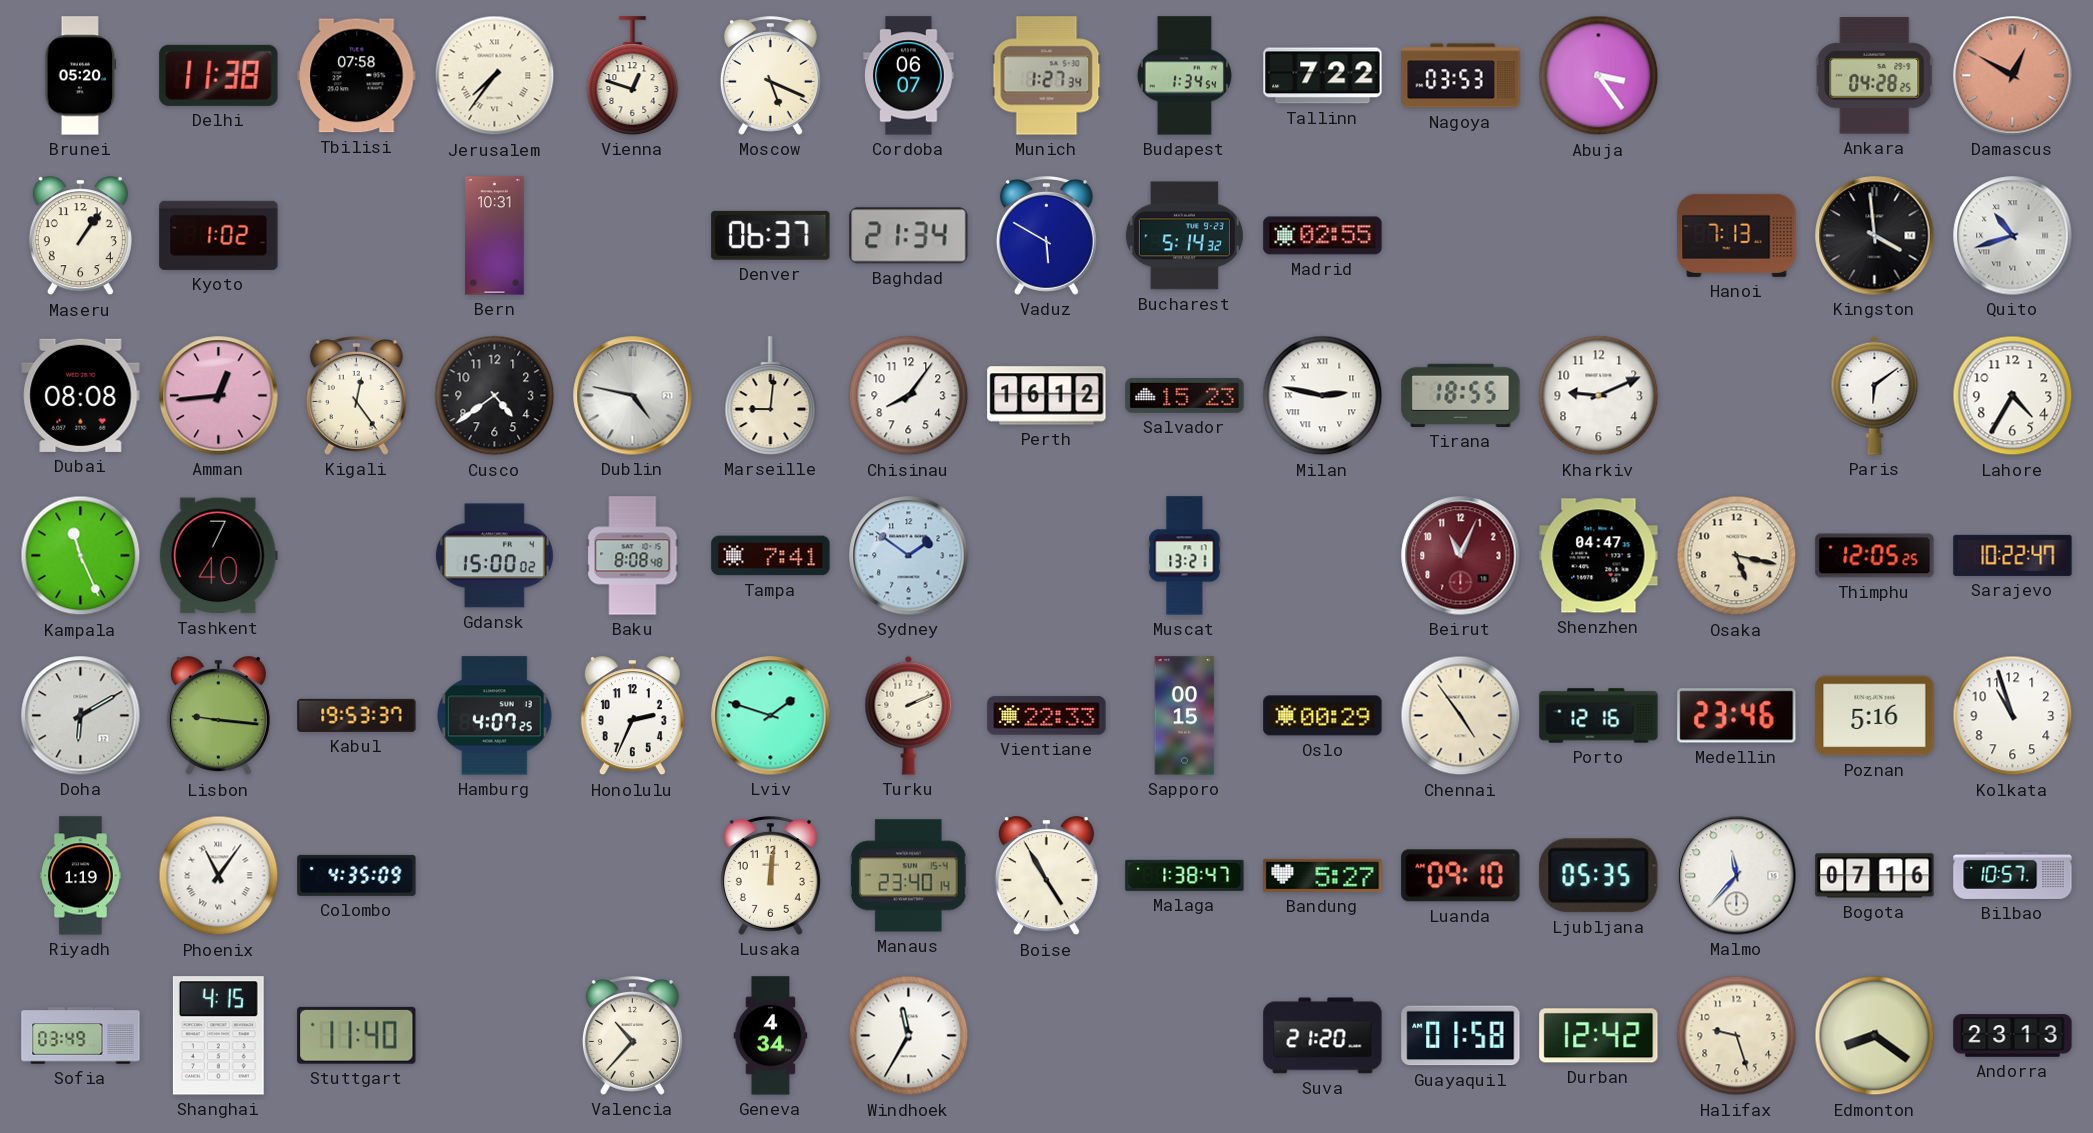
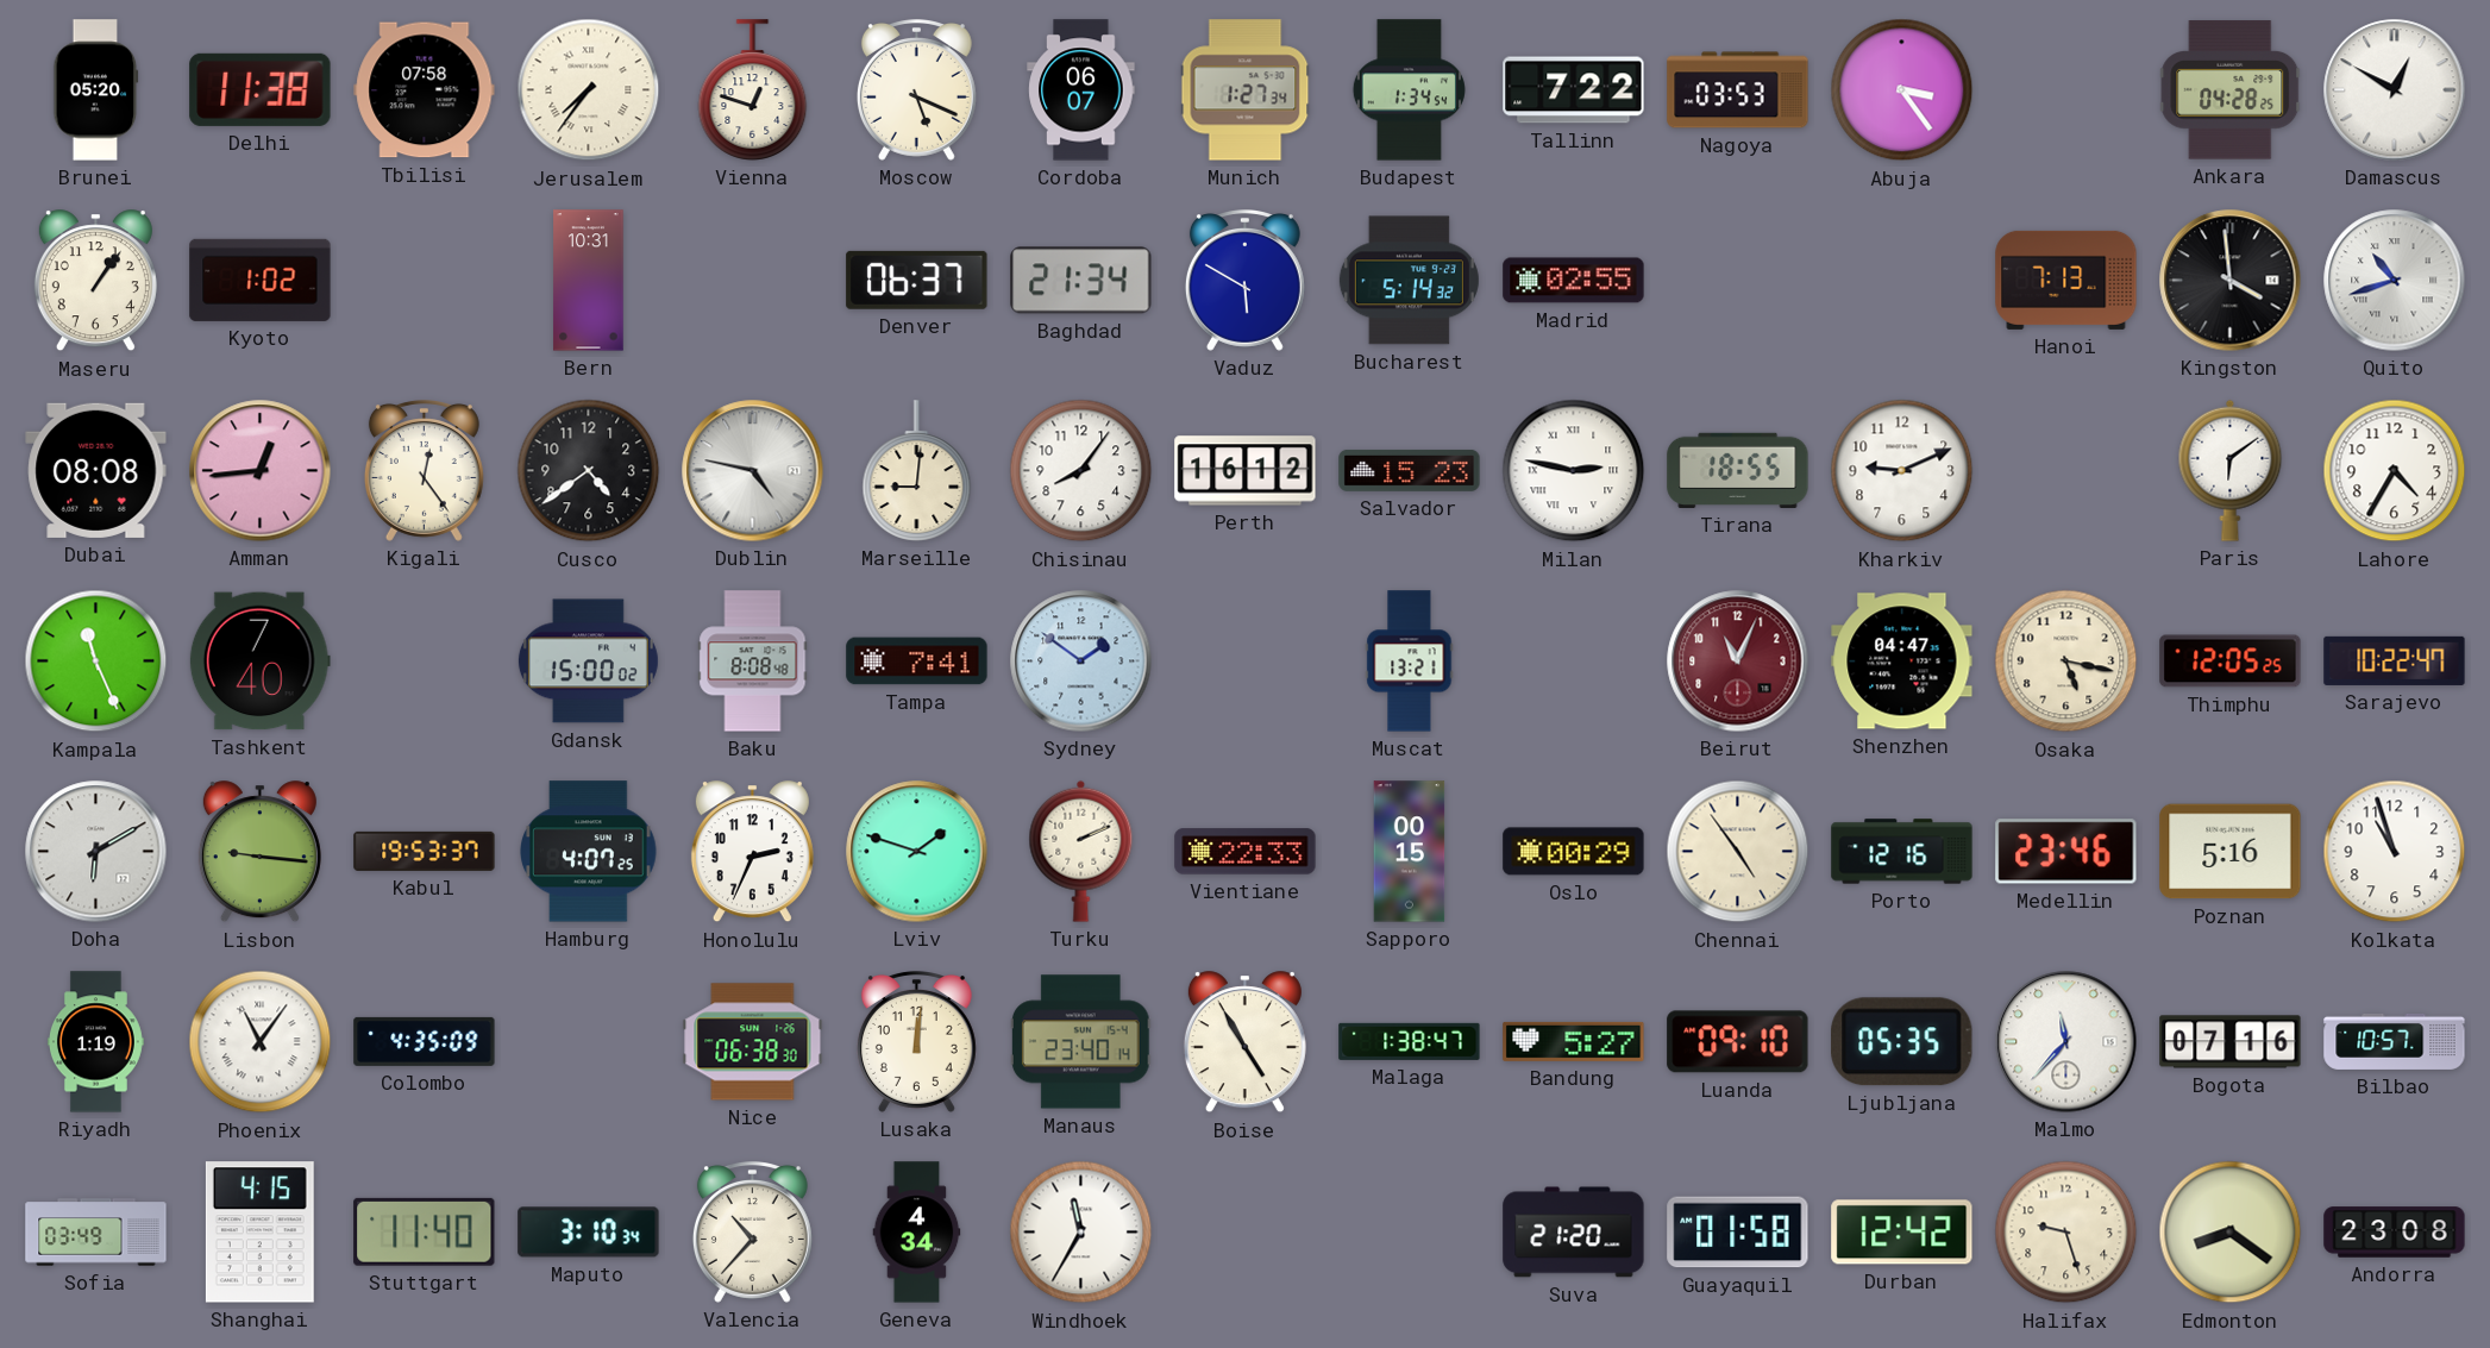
Damascus dial: salmon -> white (2395, 90)
Nice: none -> 06:38 (753, 1042)
Maputo: none -> 3:10 (589, 1233)
Andorra: 23:13 -> 23:08 (2395, 1233)
